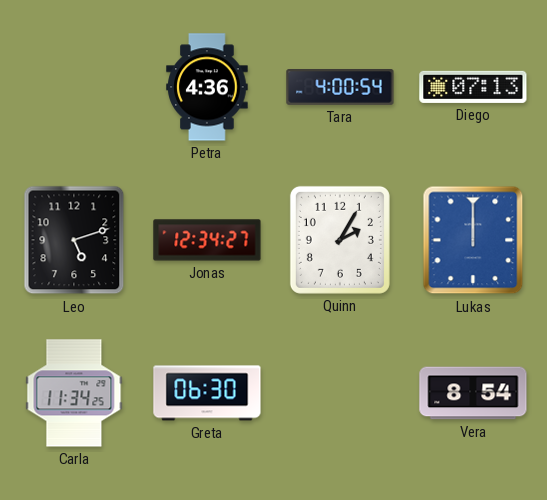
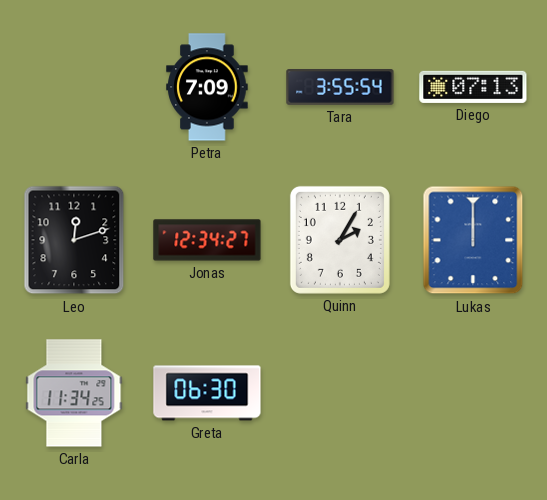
Petra: 4:36 -> 7:09 (207, 87)
Tara: 4:00 -> 3:55 (340, 88)
Leo: 5:12 -> 12:12 (74, 240)
Vera: 8:54 -> none (473, 393)
